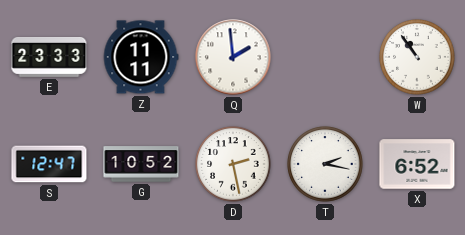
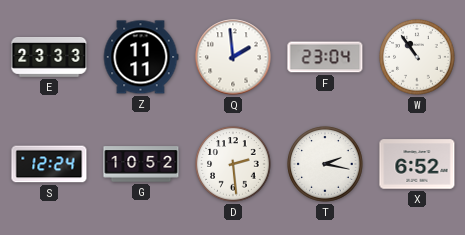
F: none -> 23:04 (325, 57)
S: 12:47 -> 12:24 (49, 164)
D: 2:28 -> 2:29 (233, 164)
